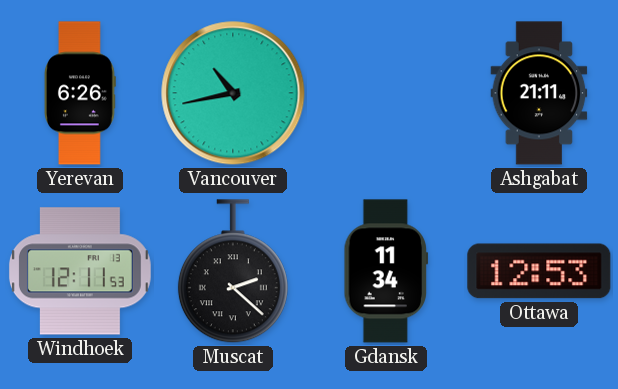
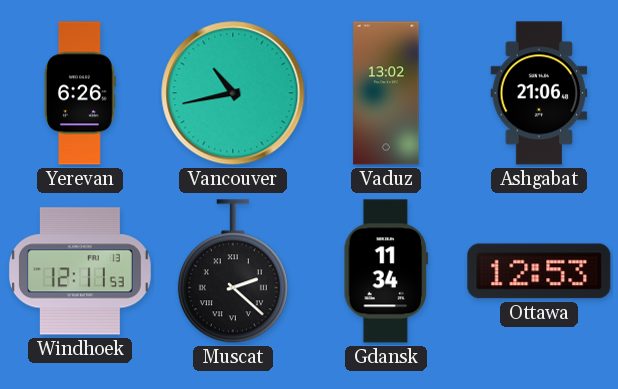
Vaduz: none -> 13:02 (386, 93)
Ashgabat: 21:11 -> 21:06 (539, 93)
